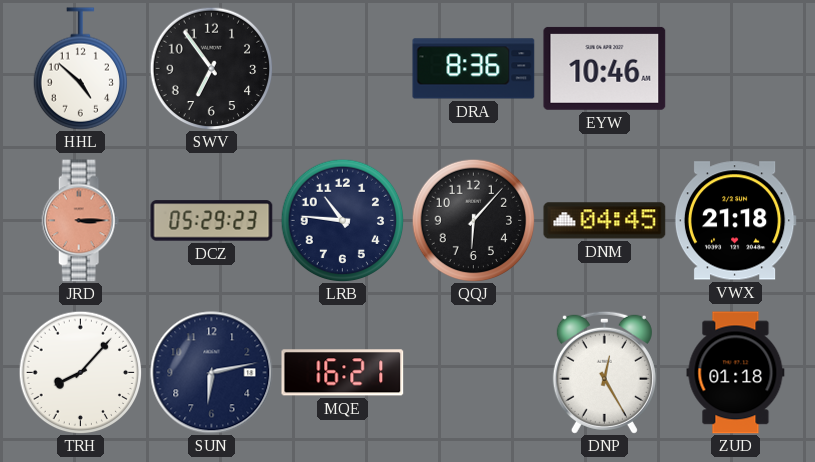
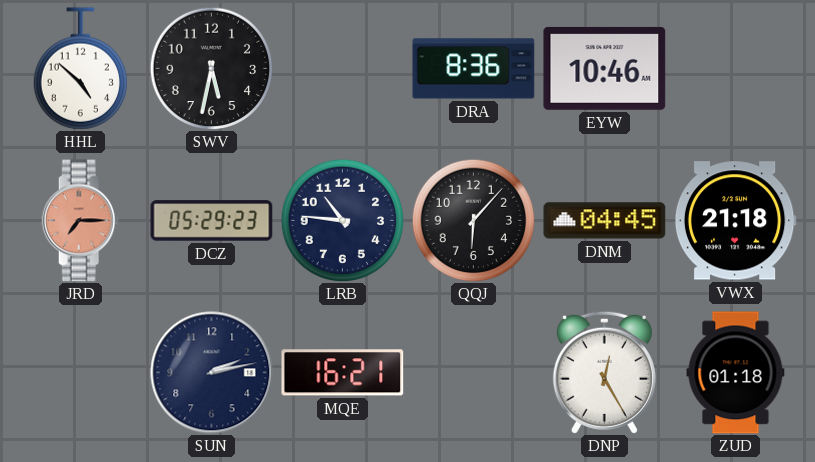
SWV: 6:54 -> 5:32 (211, 68)
JRD: 3:15 -> 7:15 (81, 221)
TRH: 8:07 -> none (80, 372)
SUN: 6:13 -> 2:13 (212, 373)
